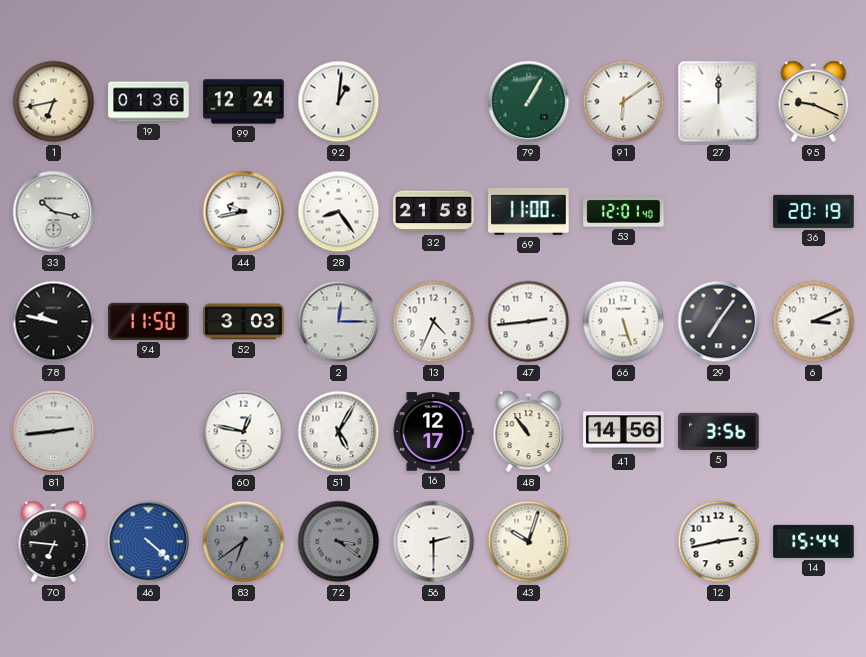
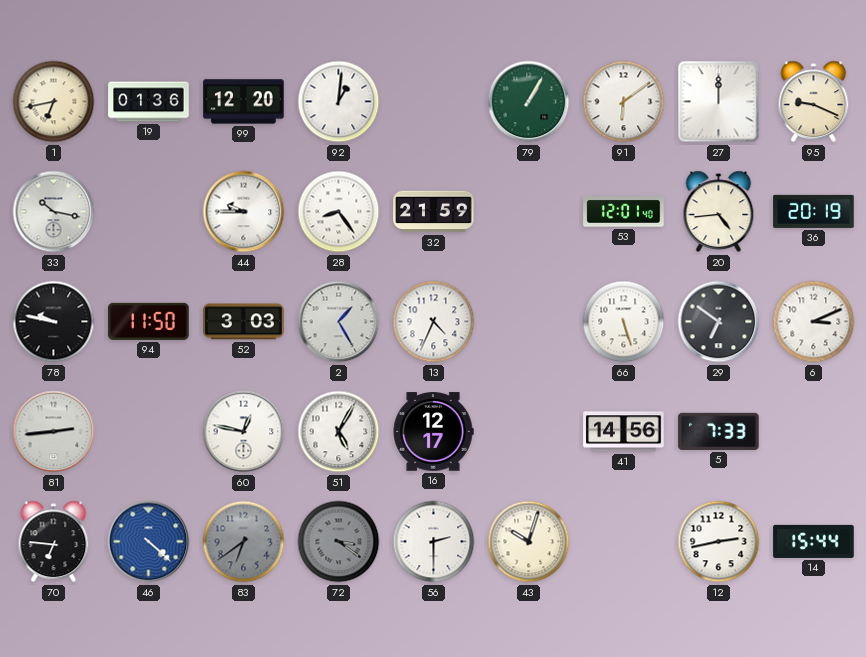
99: 12:24 -> 12:20 (244, 102)
44: 9:43 -> 9:45 (244, 212)
32: 21:58 -> 21:59 (434, 212)
69: 11:00 -> none (529, 211)
20: none -> 4:44 (719, 212)
2: 12:15 -> 1:25 (339, 322)
47: 2:44 -> none (529, 322)
29: 7:06 -> 6:51 (719, 322)
48: 10:54 -> none (529, 432)
5: 3:56 -> 7:33 (719, 431)
